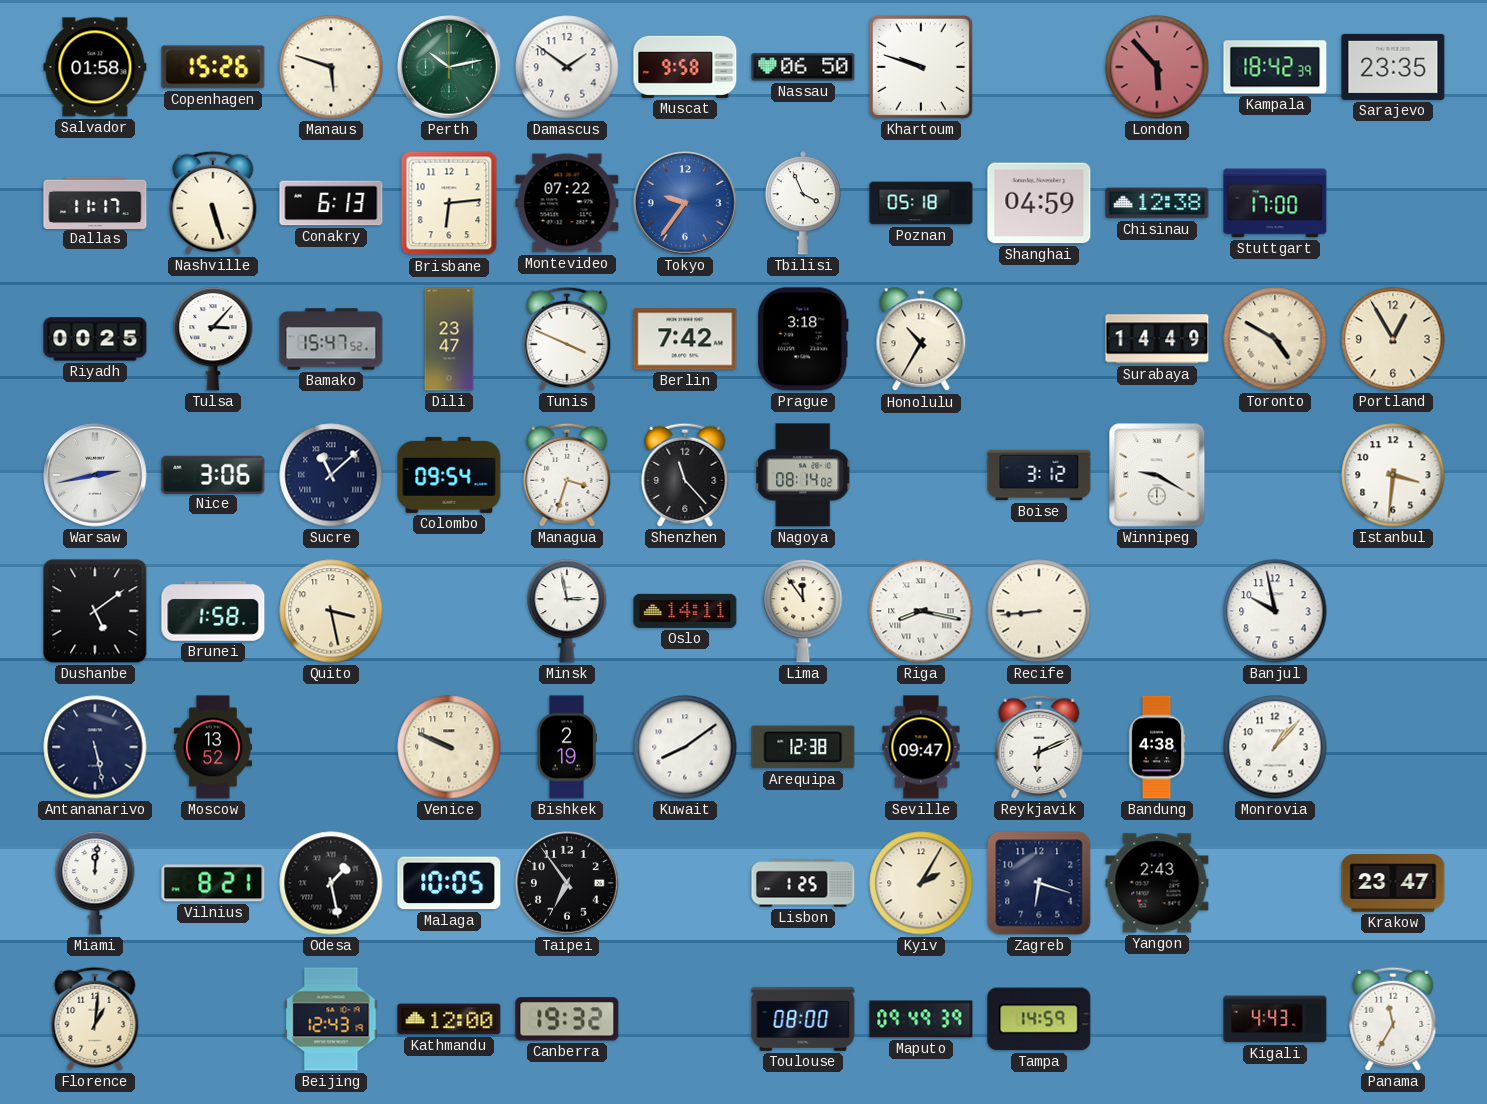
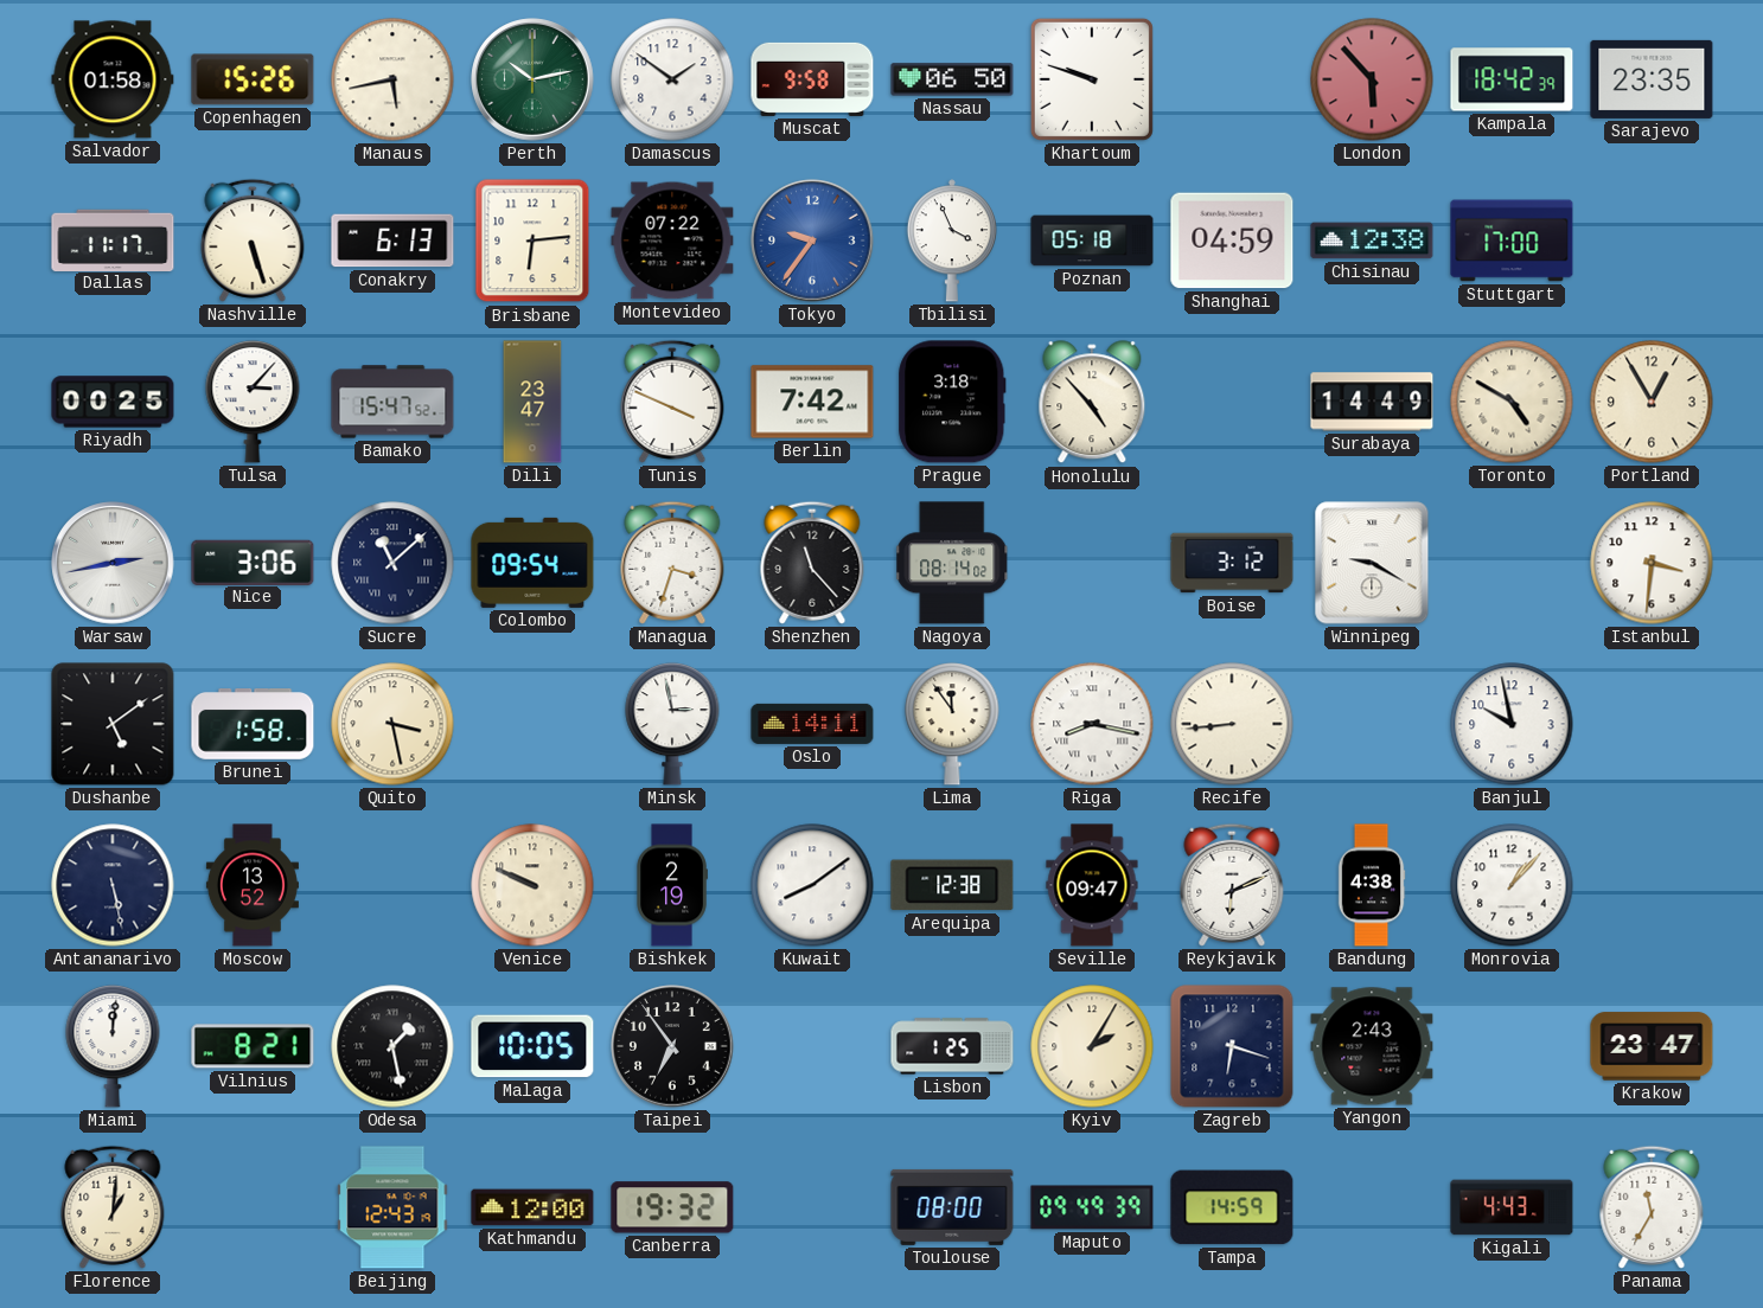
Manaus: 5:48 -> 5:43 (392, 79)
Honolulu: 10:35 -> 4:53 (1092, 403)
